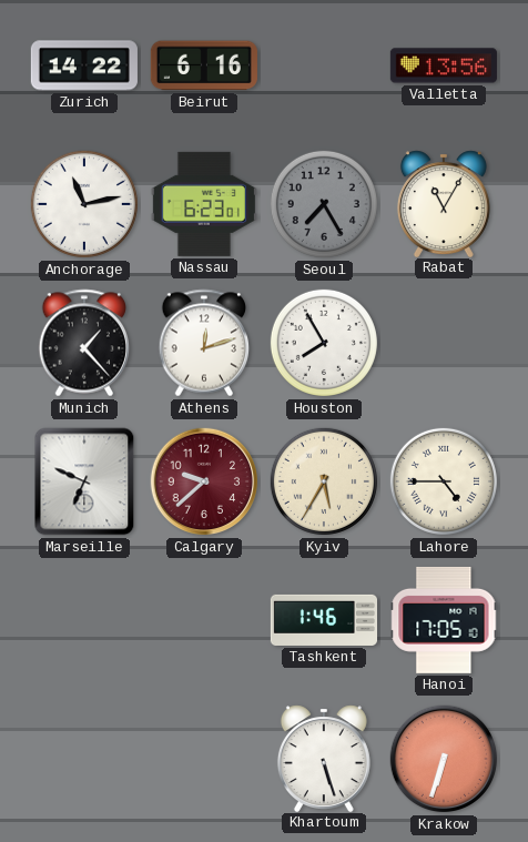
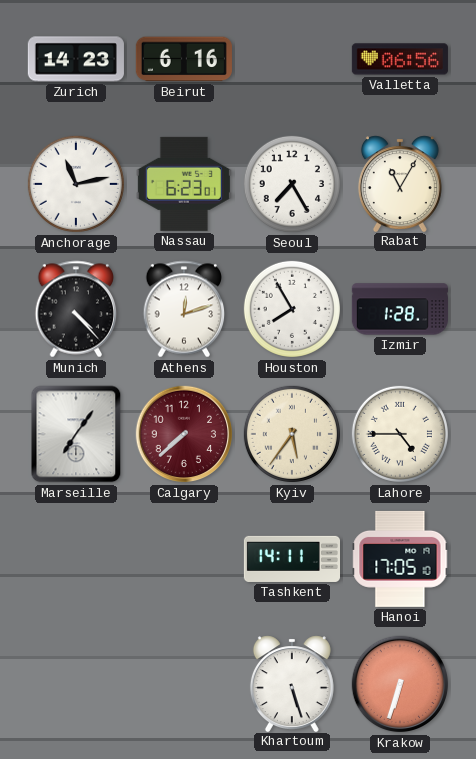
Zurich: 14:22 -> 14:23 (76, 59)
Valletta: 13:56 -> 06:56 (400, 59)
Seoul dial: grey -> white (292, 184)
Munich: 1:23 -> 4:23 (76, 309)
Izmir: none -> 1:28 (400, 309)
Marseille: 6:49 -> 7:06 (76, 434)
Calgary: 9:38 -> 7:38 (184, 434)
Kyiv: 5:35 -> 5:36 (292, 434)
Tashkent: 1:46 -> 14:11 (291, 559)
